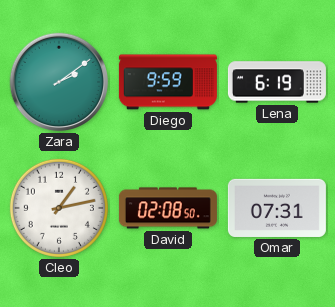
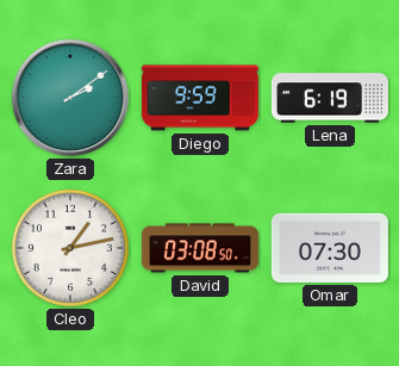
David: 02:08 -> 03:08 (200, 248)
Omar: 07:31 -> 07:30 (330, 248)
